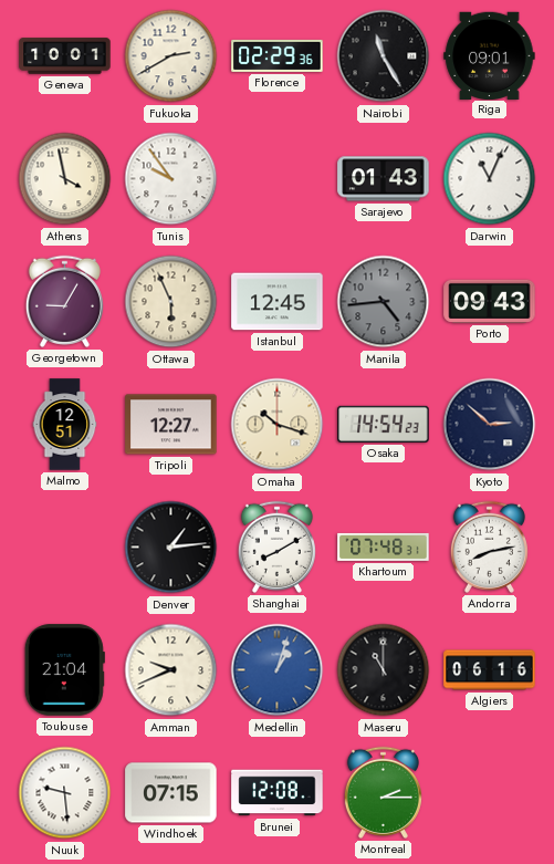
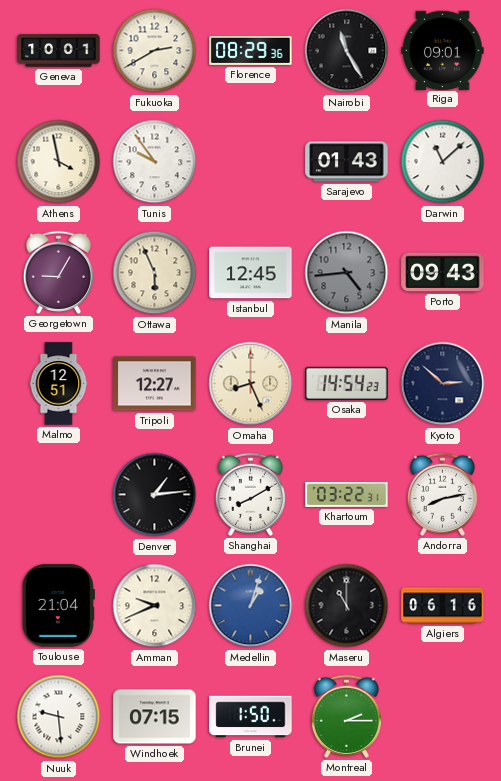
Florence: 02:29 -> 08:29 (251, 50)
Darwin: 11:04 -> 11:08 (443, 162)
Omaha: 10:18 -> 8:26 (251, 384)
Khartoum: 07:48 -> 03:22 (347, 494)
Brunei: 12:08 -> 1:50 (251, 717)
